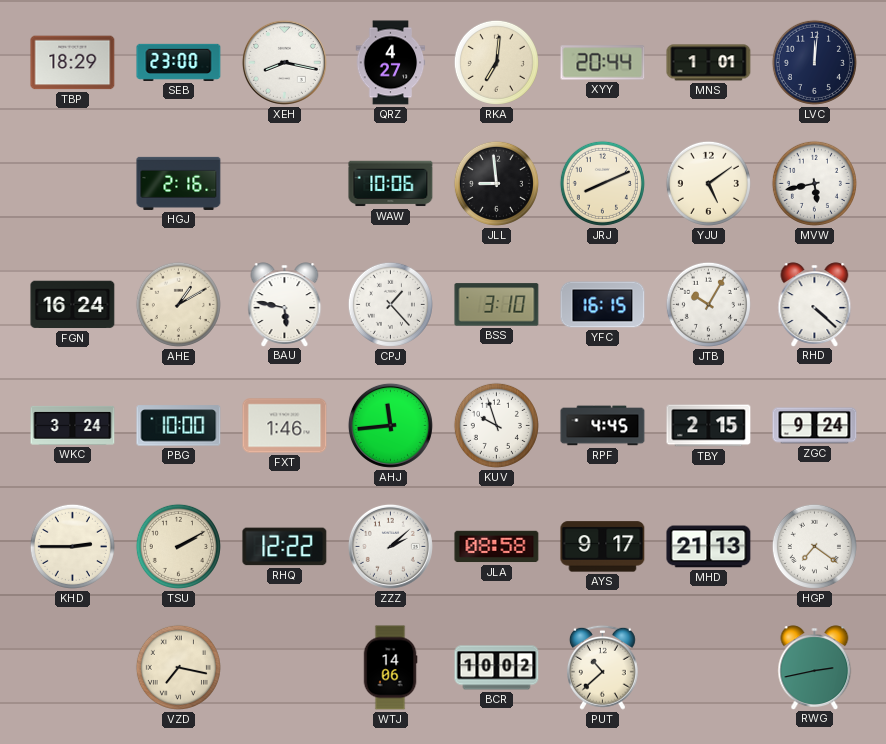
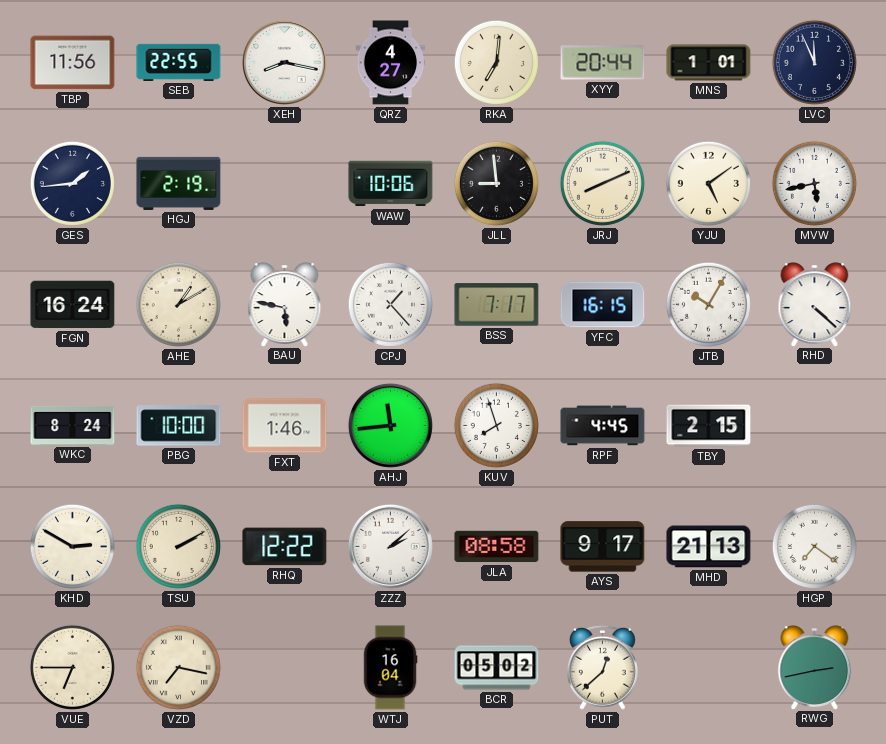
TBP: 18:29 -> 11:56 (73, 63)
SEB: 23:00 -> 22:55 (179, 62)
LVC: 12:01 -> 11:56 (814, 62)
GES: none -> 1:44 (72, 183)
HGJ: 2:16 -> 2:19 (179, 183)
BSS: 3:10 -> 7:17 (497, 305)
WKC: 3:24 -> 8:24 (73, 425)
KUV: 9:57 -> 7:57 (496, 425)
ZGC: 9:24 -> none (815, 426)
KHD: 2:45 -> 2:50 (72, 546)
VUE: none -> 6:45 (72, 667)
WTJ: 14:06 -> 16:04 (390, 668)
BCR: 10:02 -> 05:02 (497, 668)
PUT: 10:38 -> 12:38 (602, 667)
